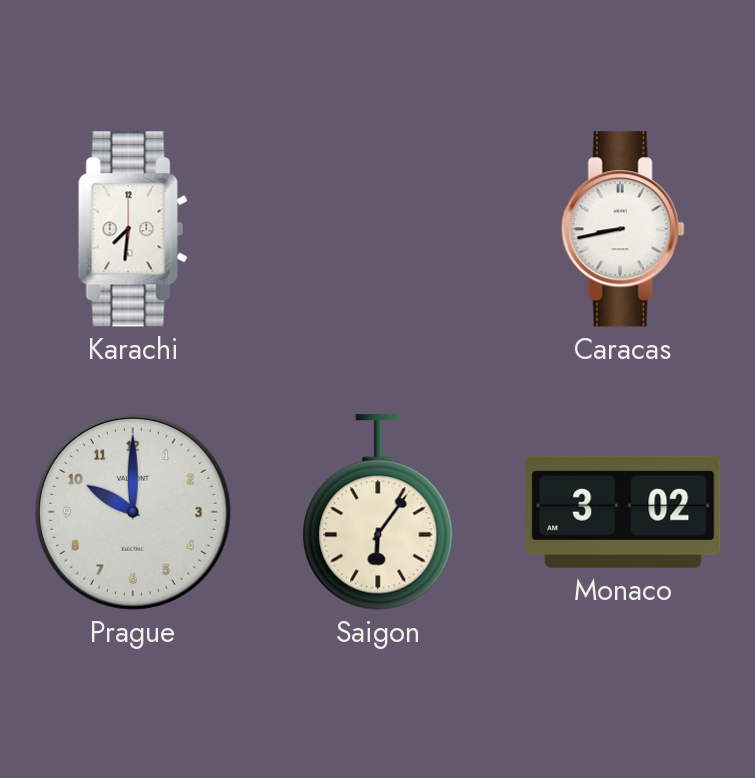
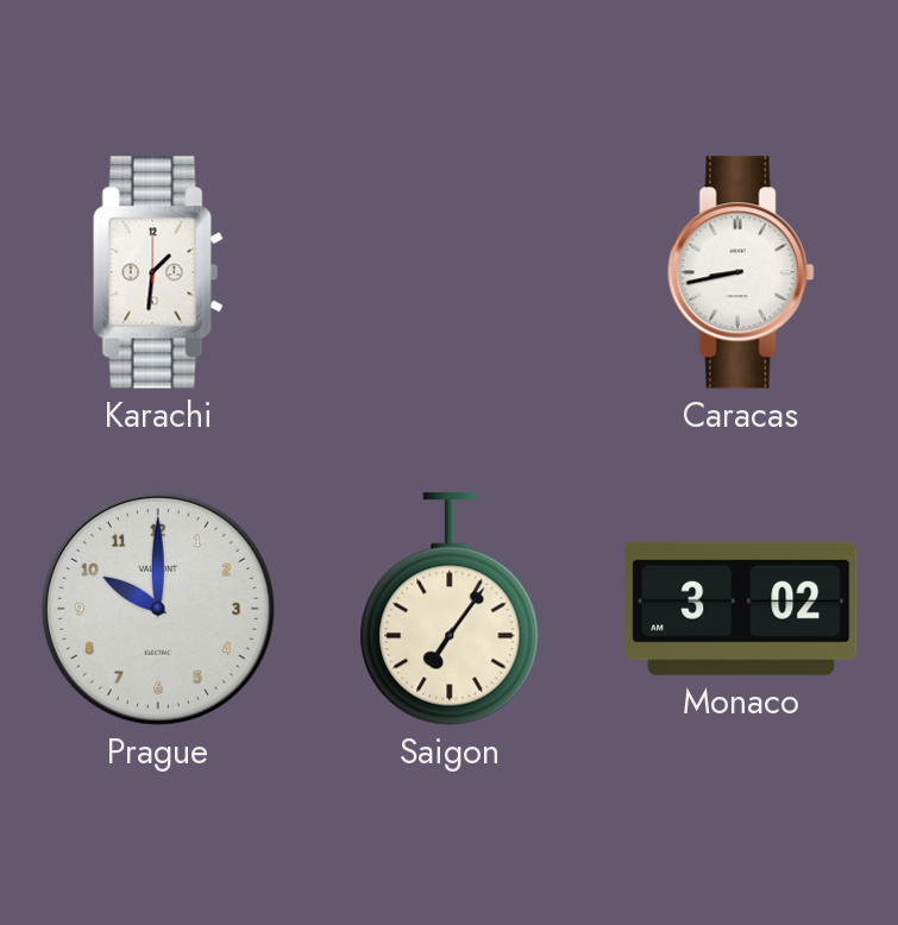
Karachi: 7:31 -> 1:31 (158, 272)
Saigon: 6:06 -> 7:06 (450, 609)
